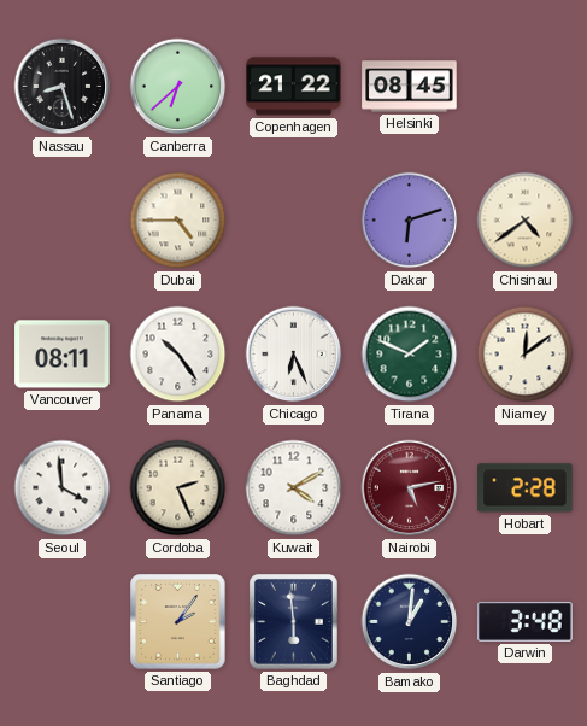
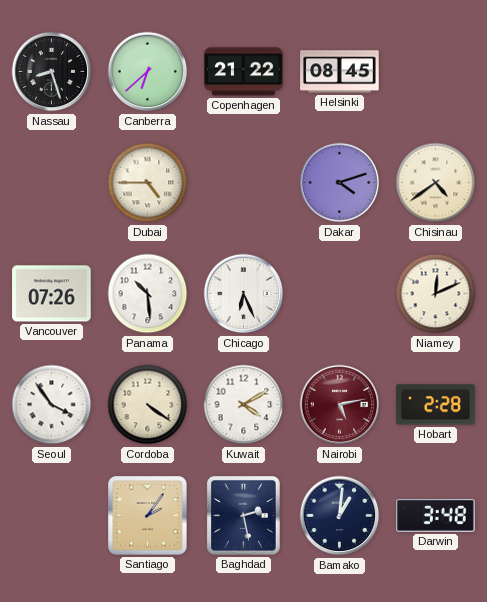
Dakar: 6:12 -> 4:12 (340, 183)
Vancouver: 08:11 -> 07:26 (52, 294)
Panama: 10:24 -> 10:29 (148, 294)
Tirana: 1:49 -> none (410, 355)
Niamey: 12:09 -> 12:11 (436, 294)
Seoul: 3:59 -> 3:54 (52, 405)
Cordoba: 2:26 -> 4:21 (148, 405)
Baghdad: 5:59 -> 2:28 (244, 516)
